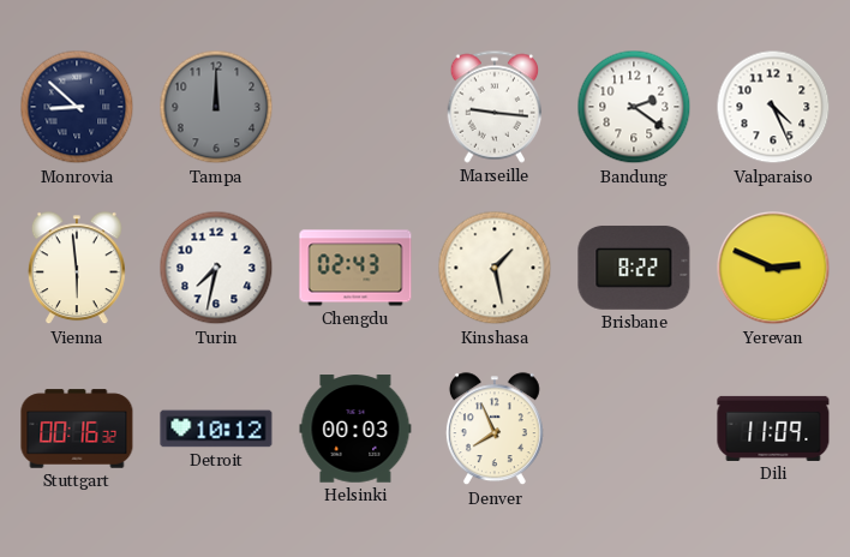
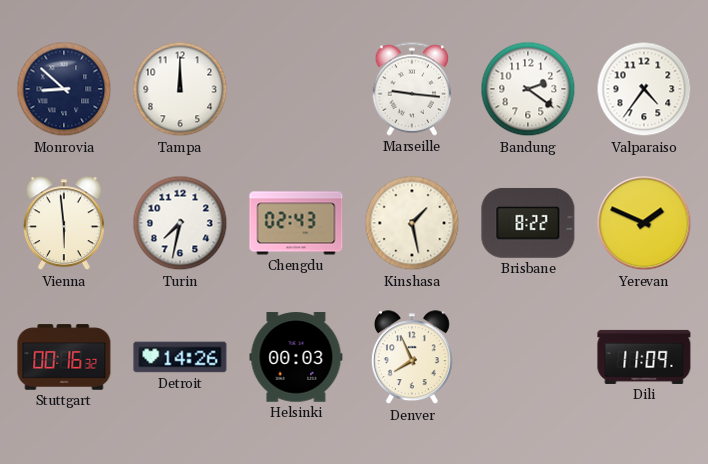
Tampa dial: grey -> white (180, 89)
Valparaiso: 4:26 -> 4:36 (644, 89)
Yerevan: 2:49 -> 1:49 (644, 223)
Detroit: 10:12 -> 14:26 (180, 357)
